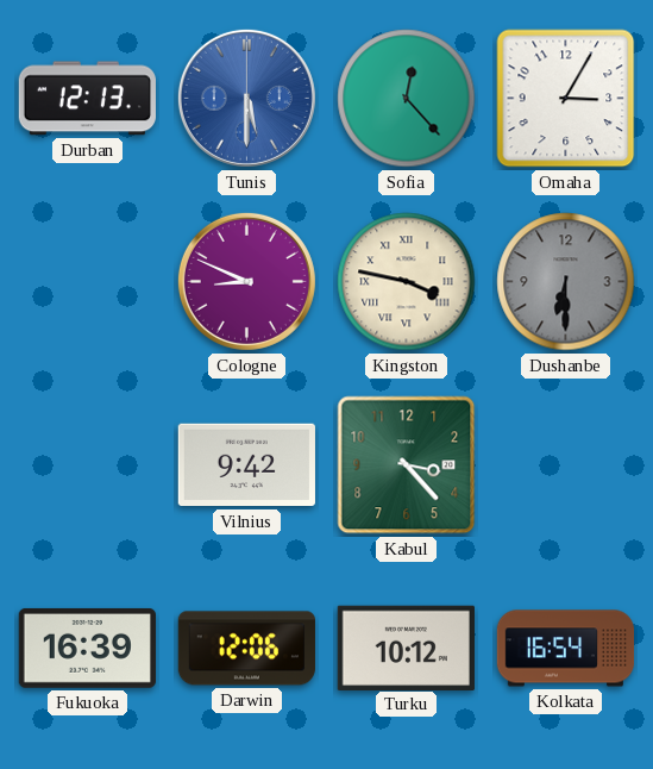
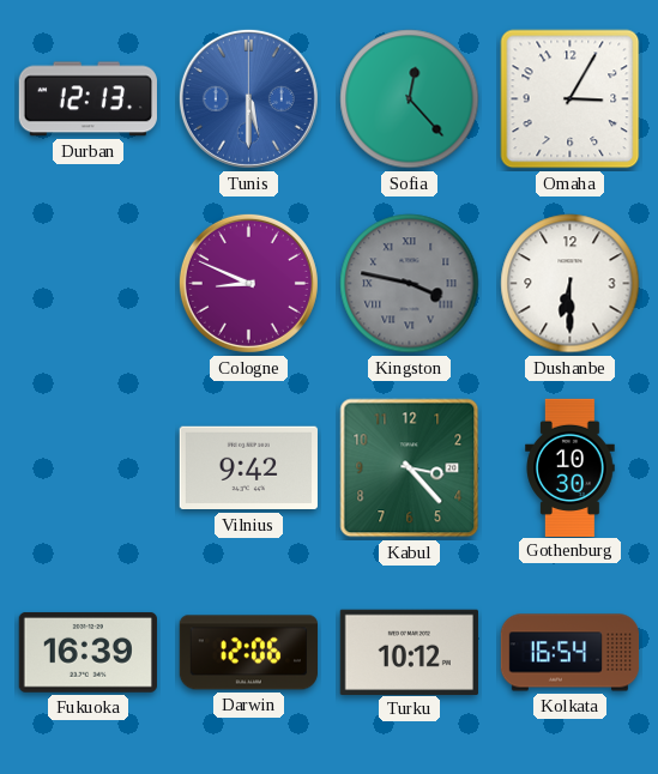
Kingston dial: cream -> grey (410, 284)
Dushanbe dial: grey -> white (571, 284)
Gothenburg: none -> 10:30 (571, 467)
